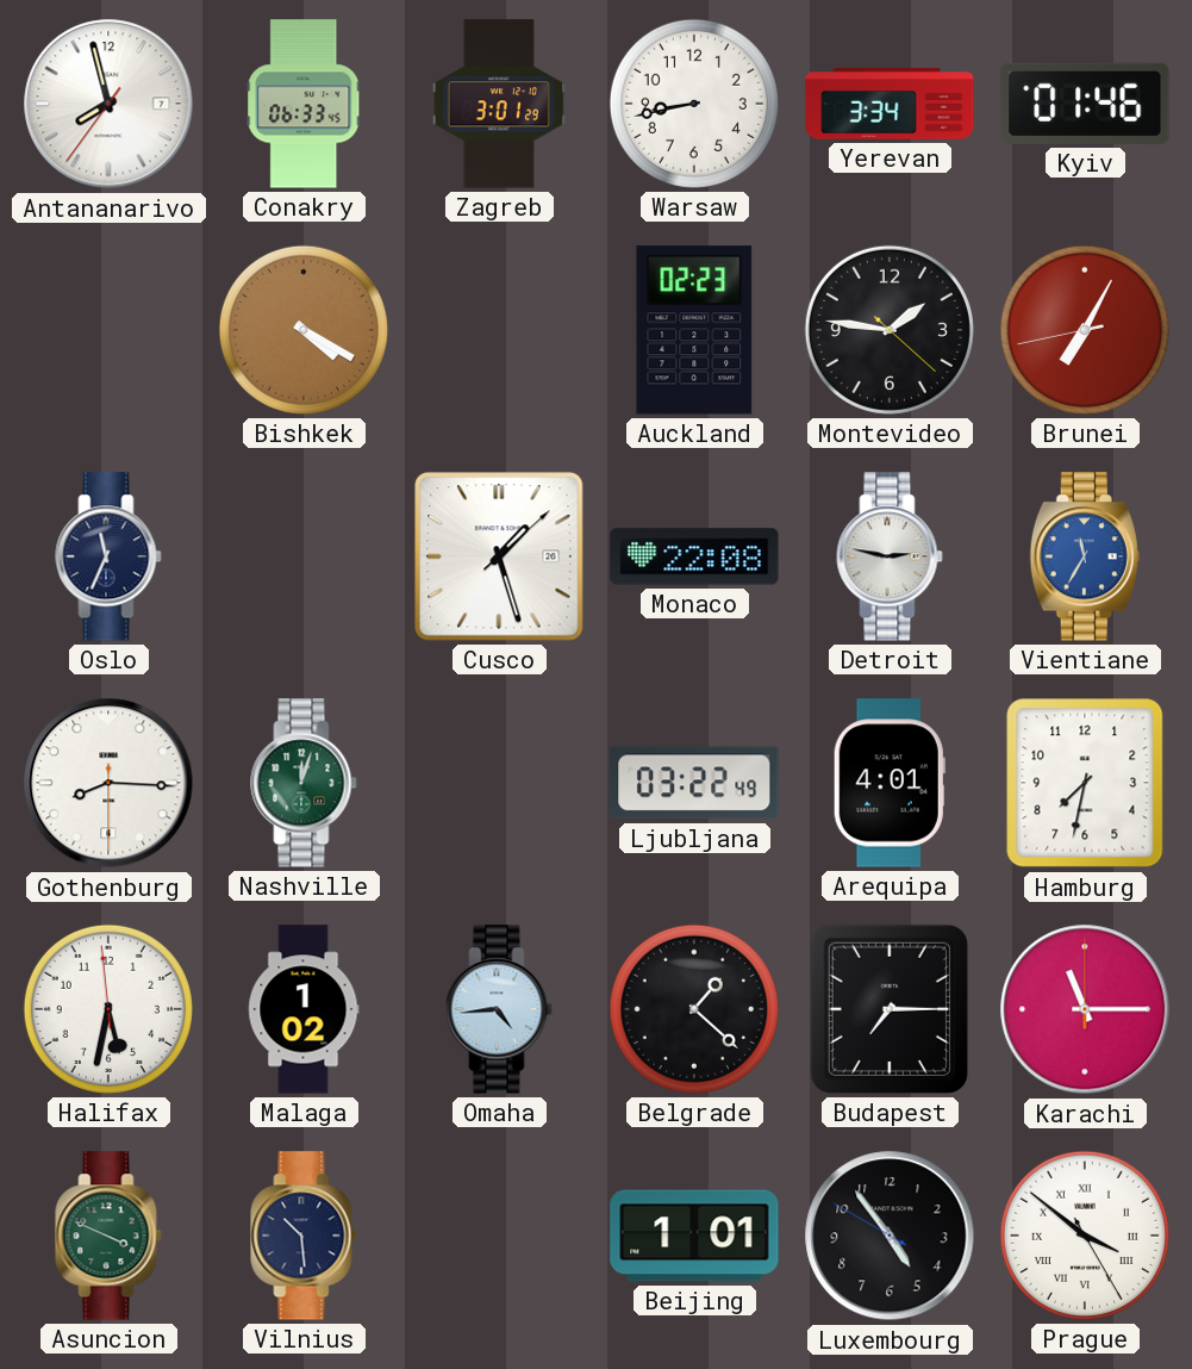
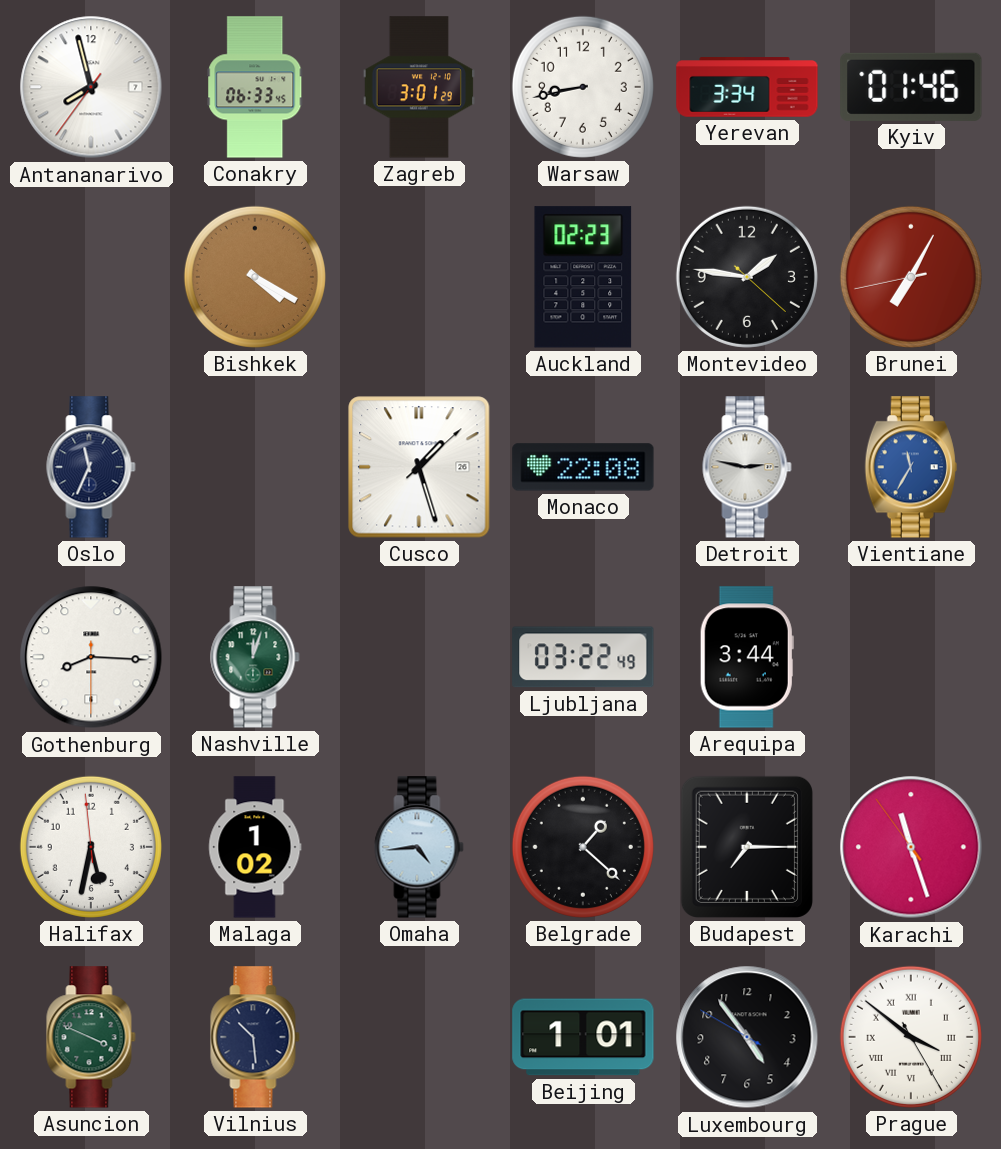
Arequipa: 4:01 -> 3:44 (747, 657)
Hamburg: 7:32 -> none (1085, 783)
Karachi: 11:15 -> 11:26 (911, 847)
